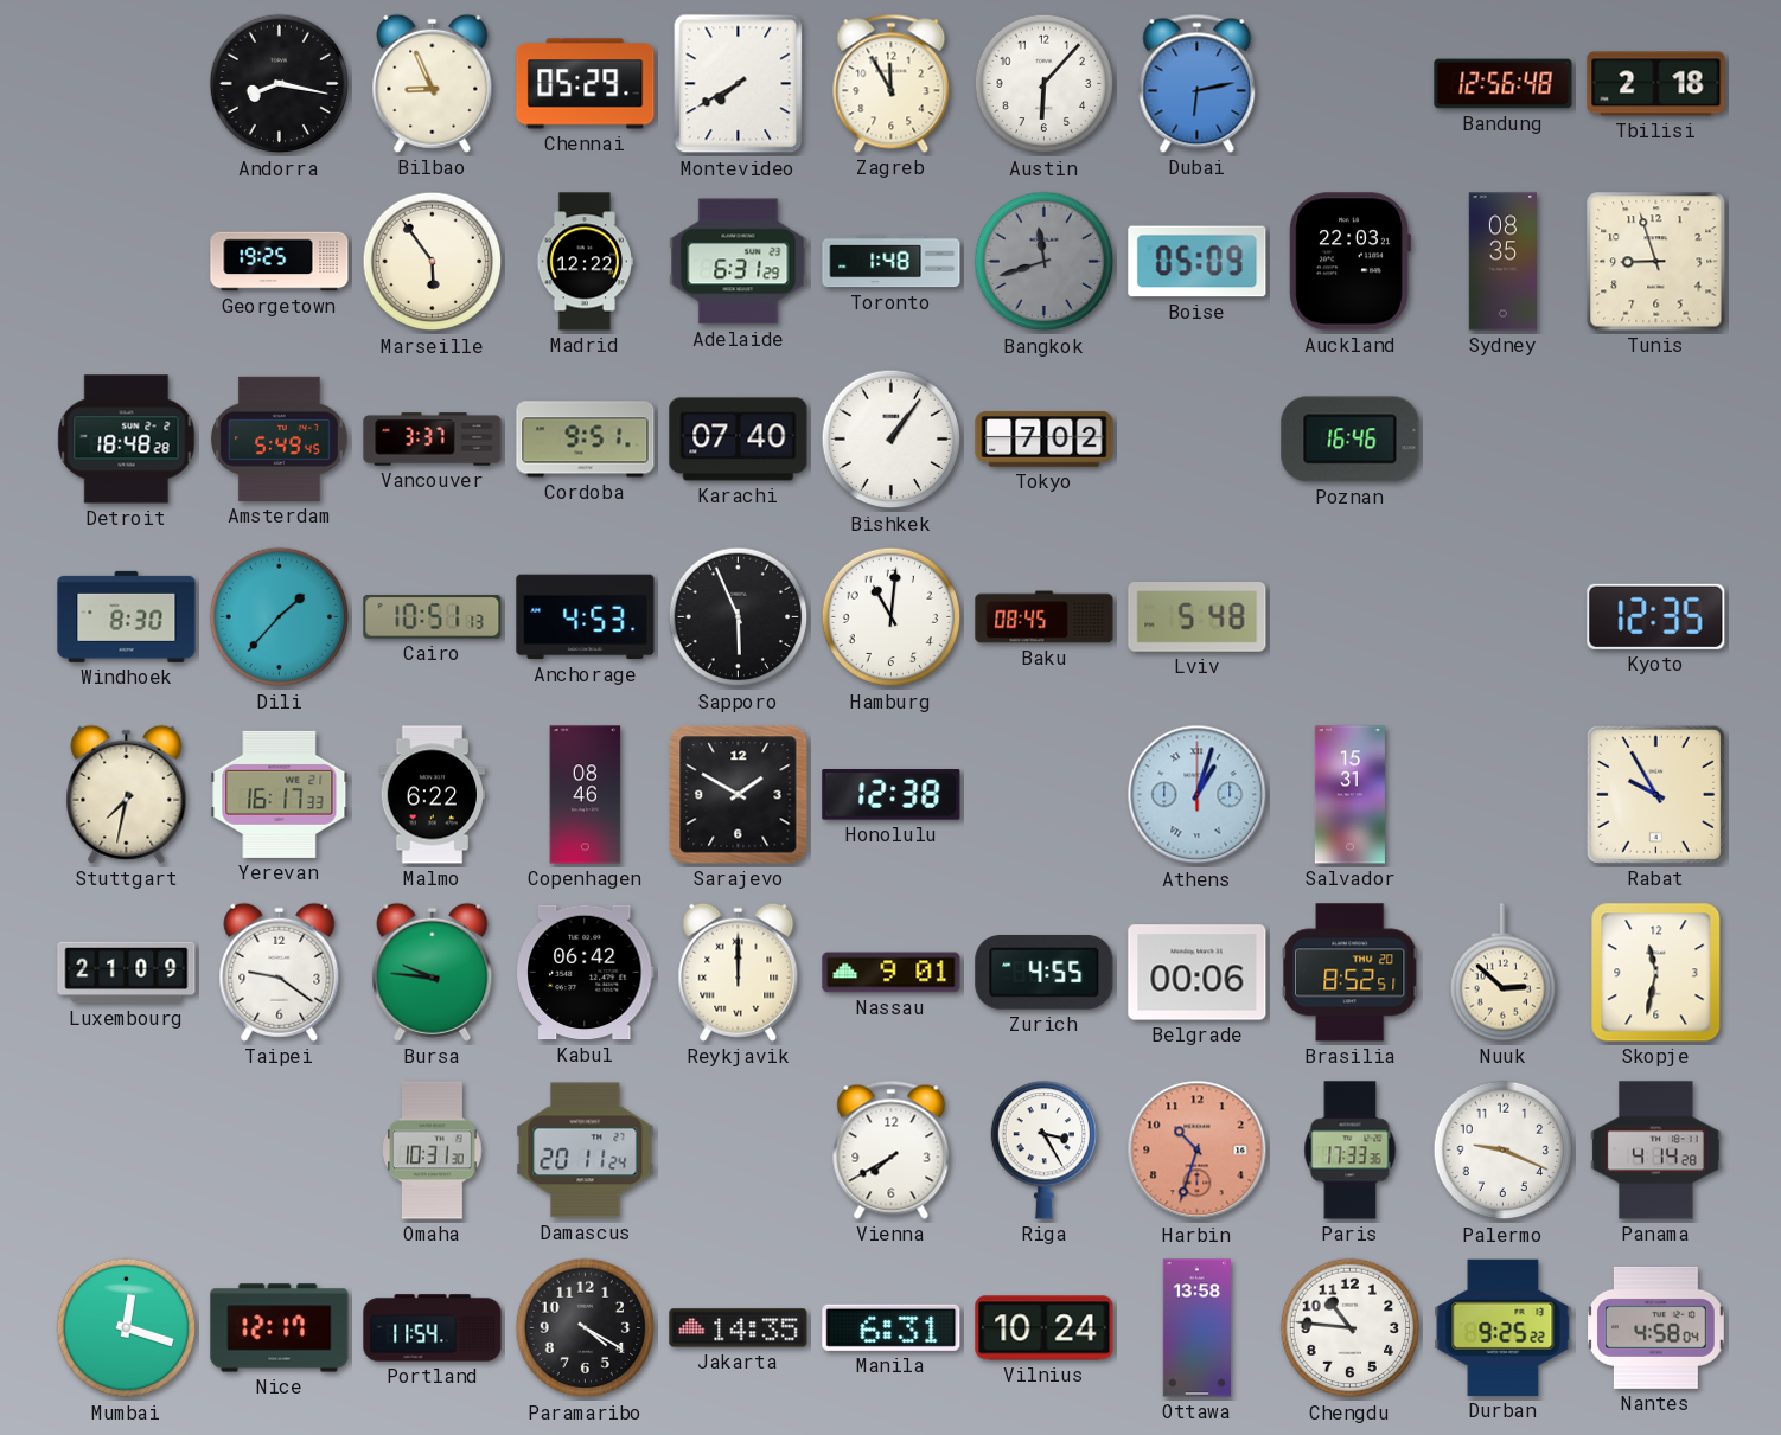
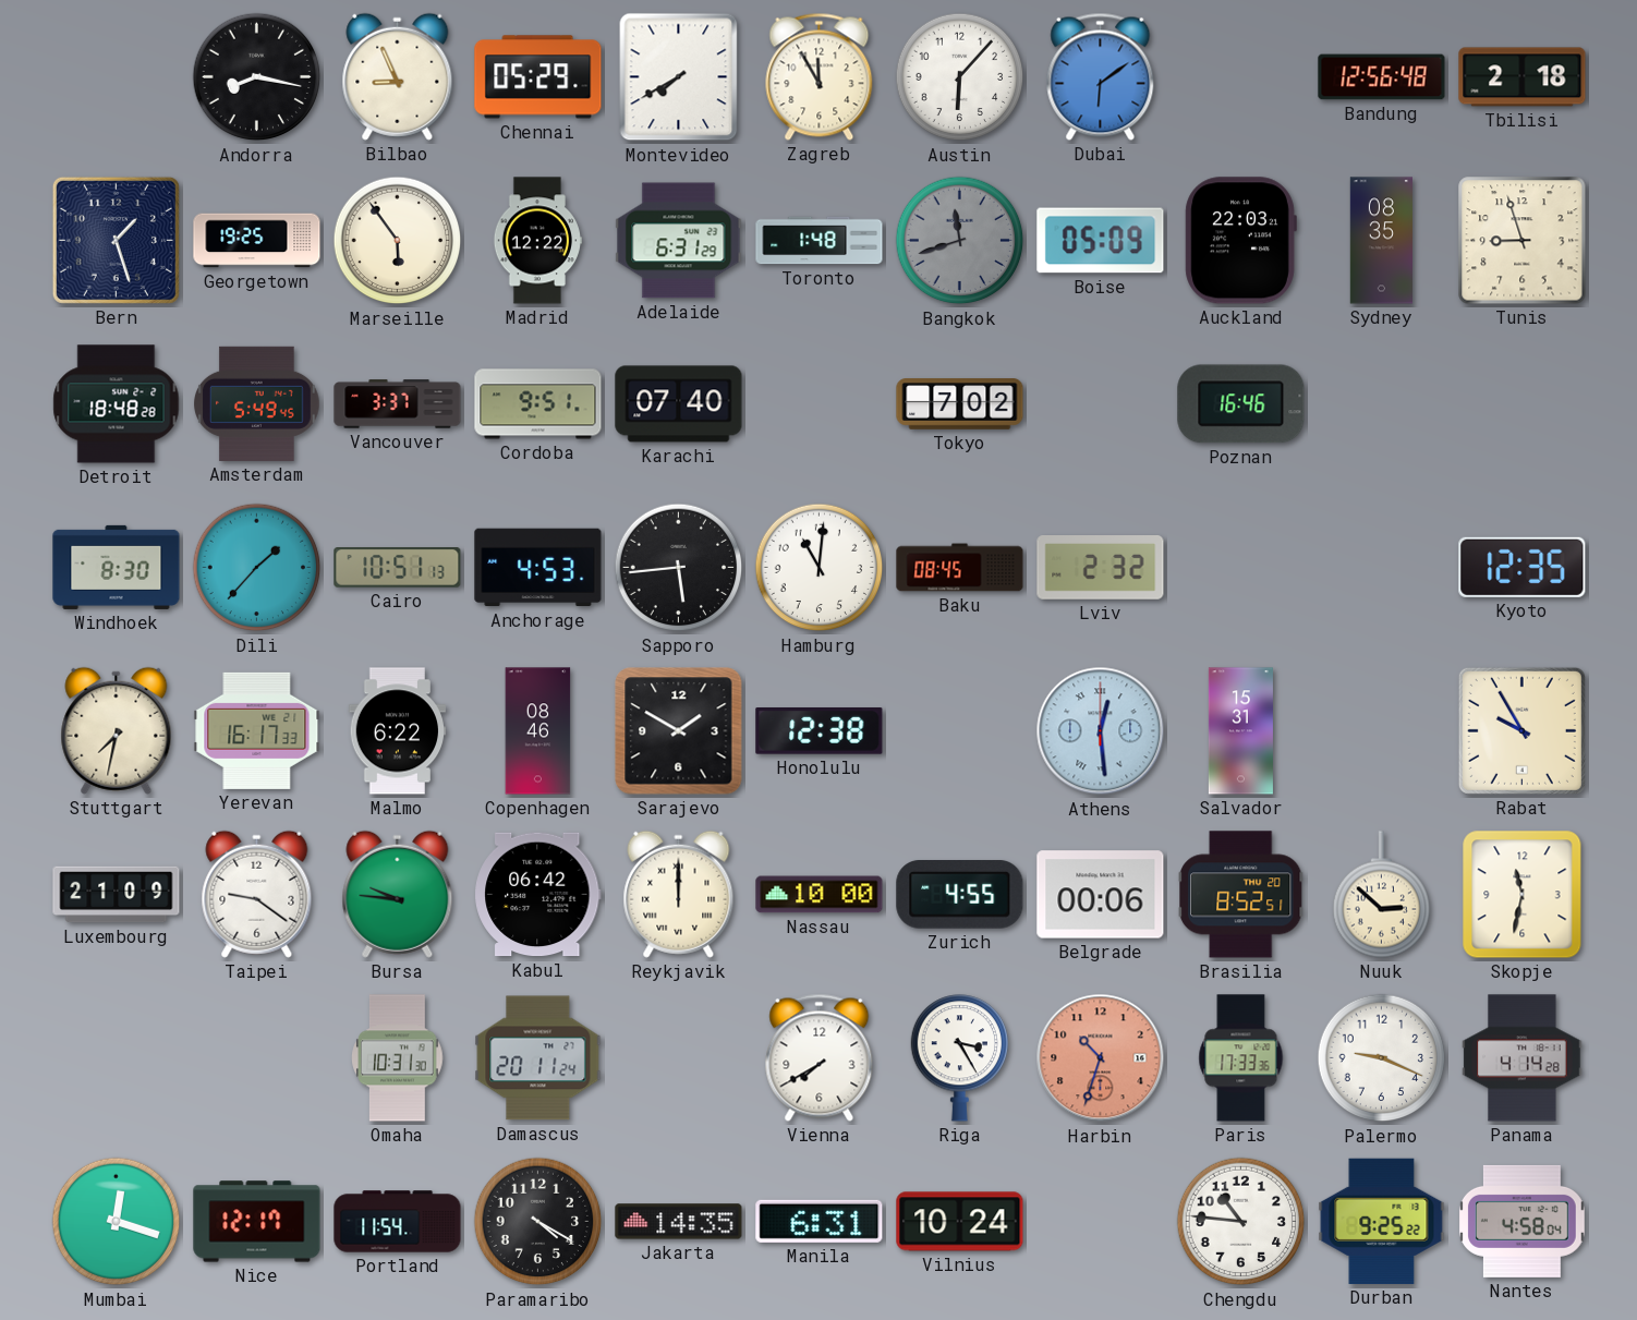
Dubai: 6:13 -> 6:09 (1101, 76)
Bern: none -> 1:27 (116, 240)
Bishkek: 1:06 -> none (892, 440)
Sapporo: 5:56 -> 5:44 (679, 568)
Lviv: 5:48 -> 2:32 (1101, 568)
Athens: 1:03 -> 12:29 (1101, 731)
Nassau: 9:01 -> 10:00 (820, 895)
Ottawa: 13:58 -> none (1198, 1328)
